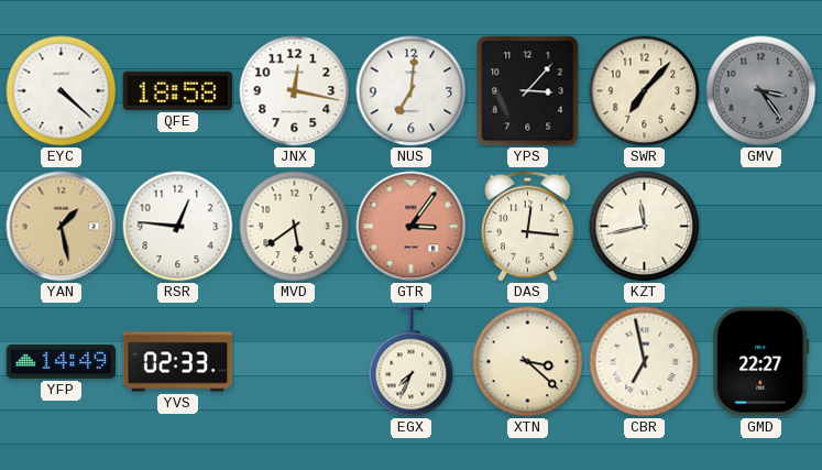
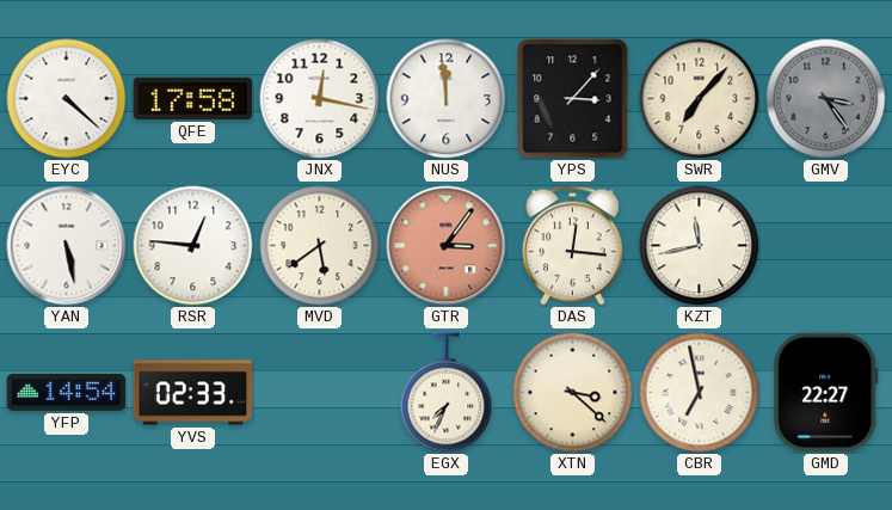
QFE: 18:58 -> 17:58 (193, 98)
NUS: 7:01 -> 11:59 (447, 99)
YAN: 1:28 -> 5:28 (67, 246)
YAN dial: champagne -> white (67, 246)
YFP: 14:49 -> 14:54 (67, 392)
